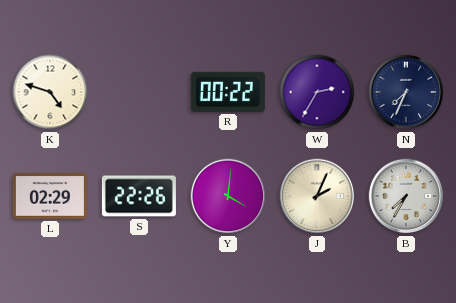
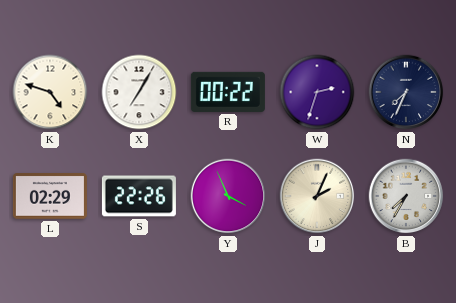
X: none -> 7:05 (139, 92)
W: 2:35 -> 2:33 (317, 92)
Y: 4:01 -> 3:56 (228, 196)
